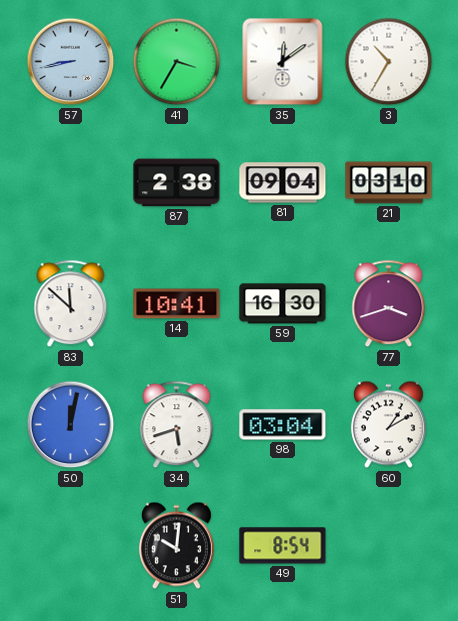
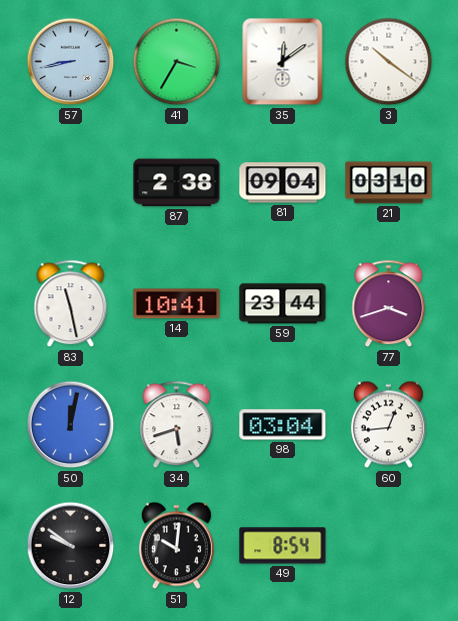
3: 10:35 -> 10:21 (389, 62)
83: 11:52 -> 11:28 (71, 304)
59: 16:30 -> 23:44 (283, 304)
60: 1:10 -> 12:44 (388, 425)
12: none -> 9:51 (71, 546)
